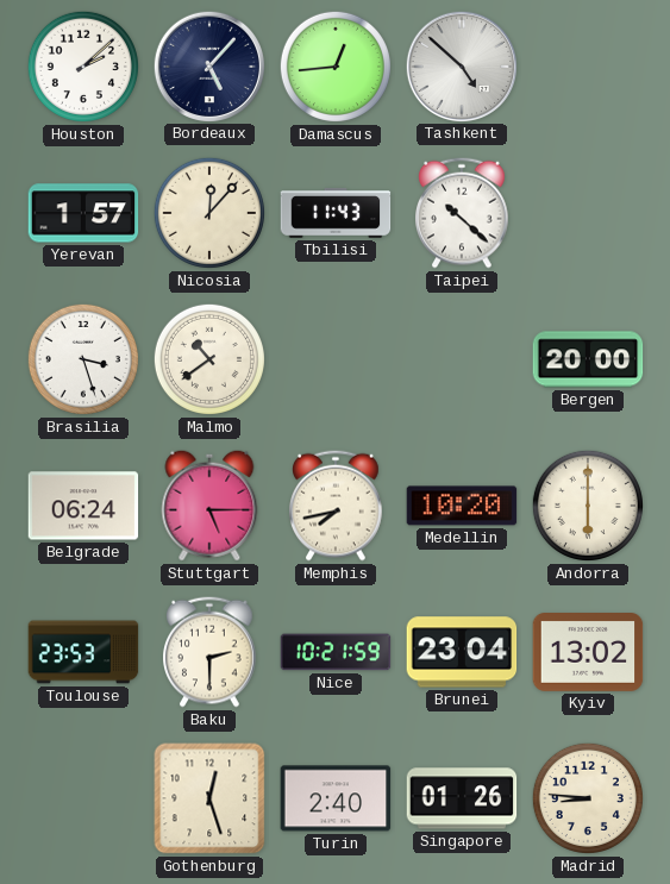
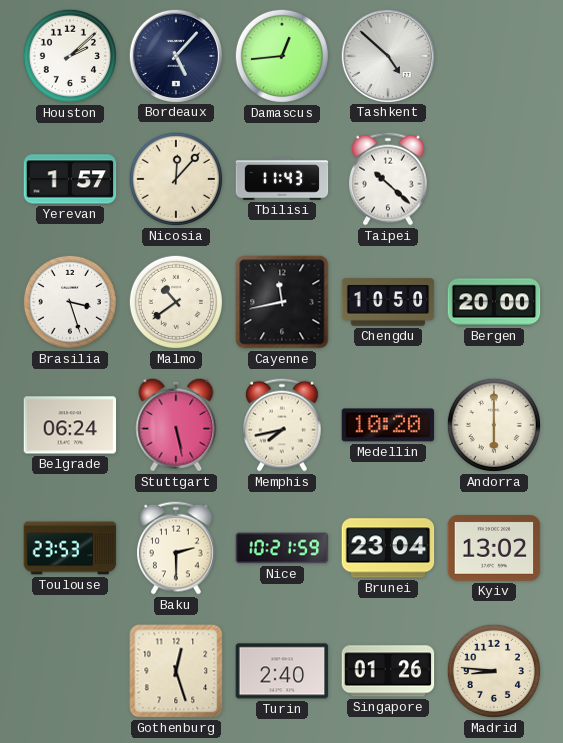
Cayenne: none -> 11:43 (282, 302)
Chengdu: none -> 10:50 (388, 302)
Stuttgart: 5:15 -> 5:28 (176, 425)
